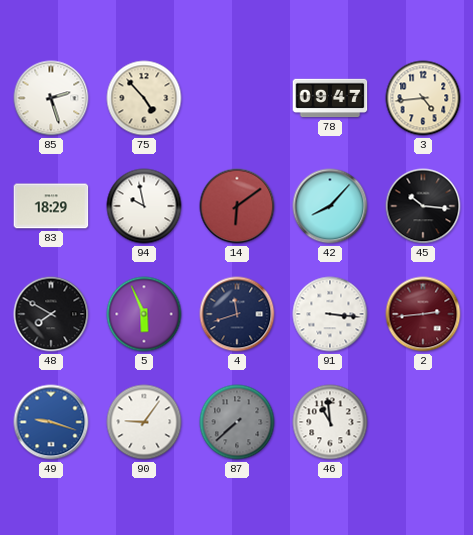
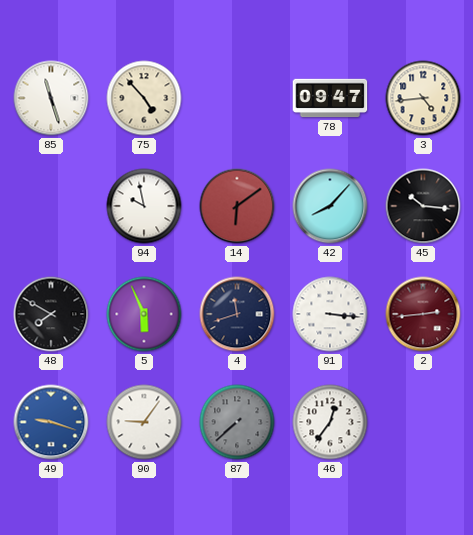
85: 2:27 -> 11:27 (51, 98)
83: 18:29 -> none (51, 206)
46: 10:59 -> 12:36 (330, 422)
